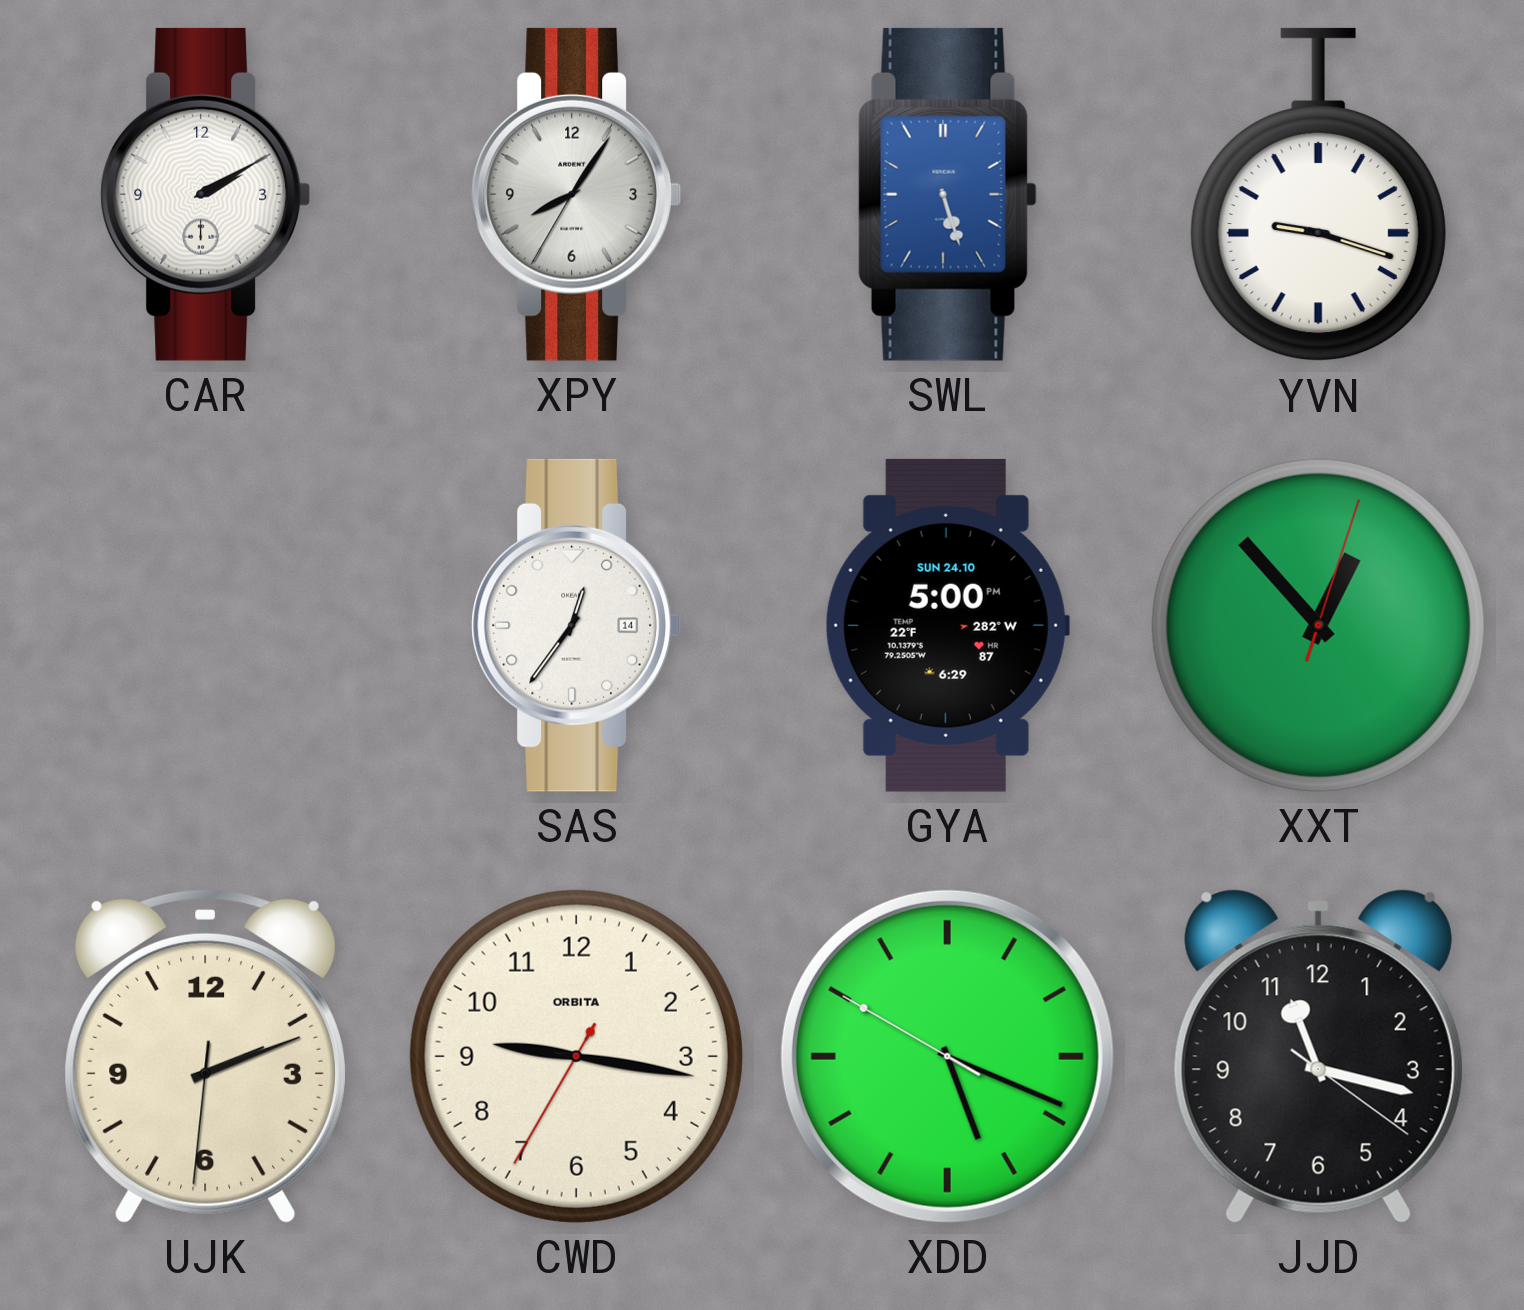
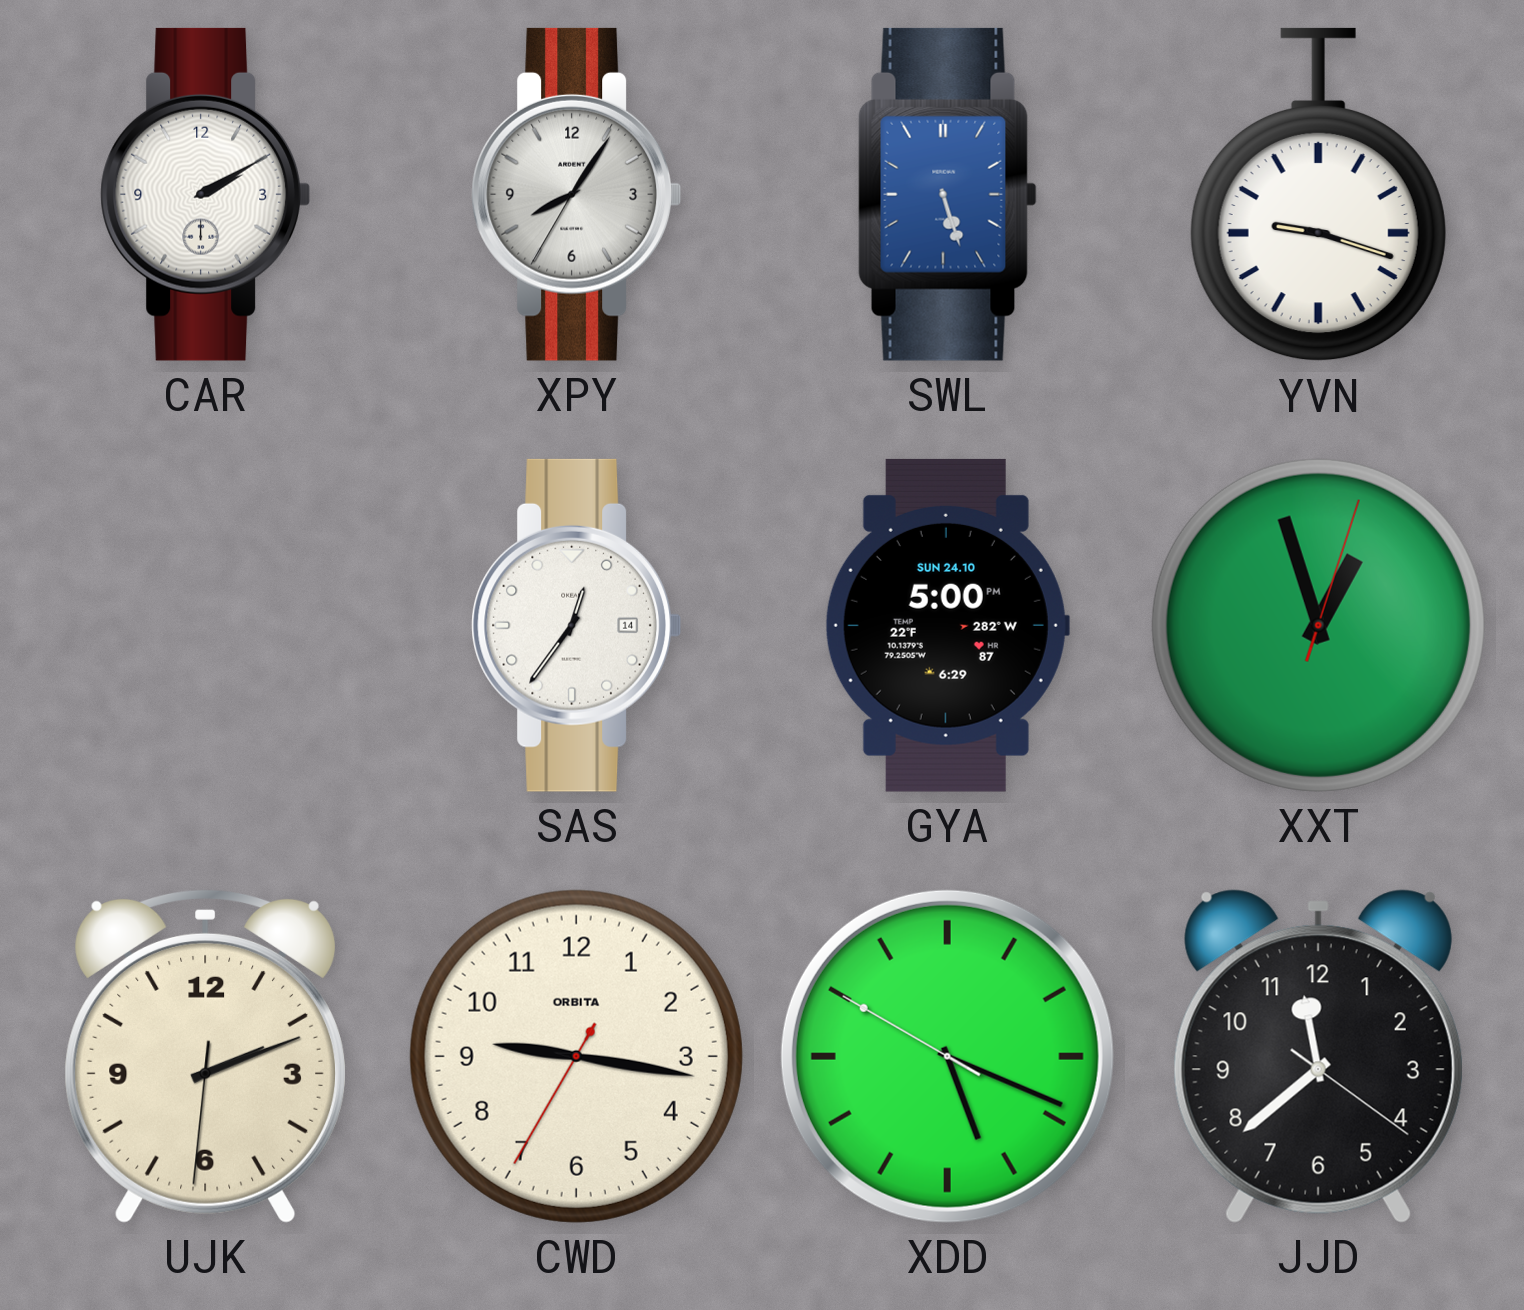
XXT: 12:53 -> 12:57 (1318, 625)
JJD: 11:17 -> 11:38 (1318, 1056)
